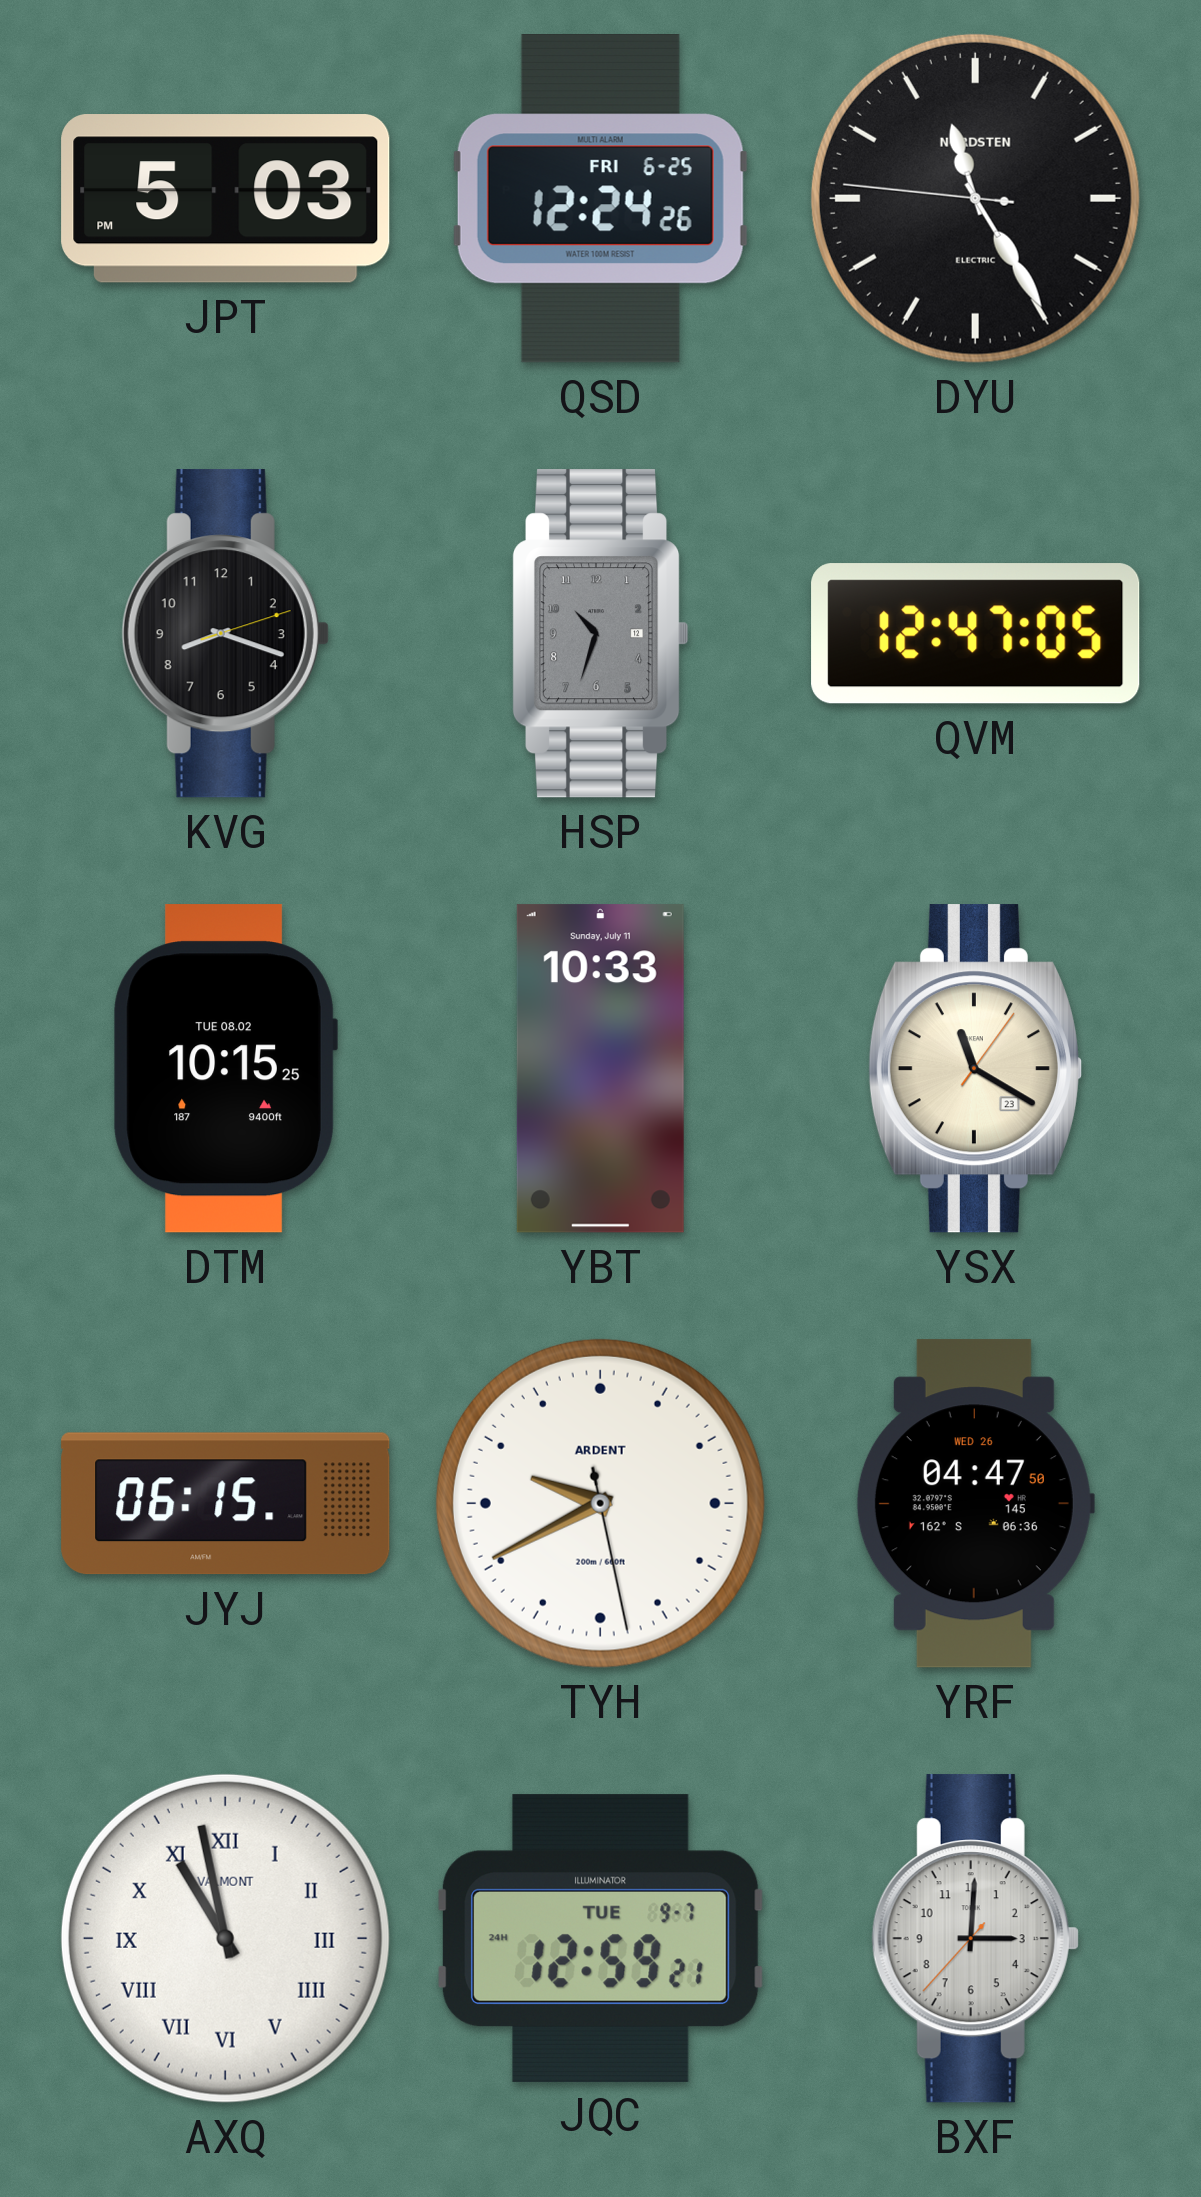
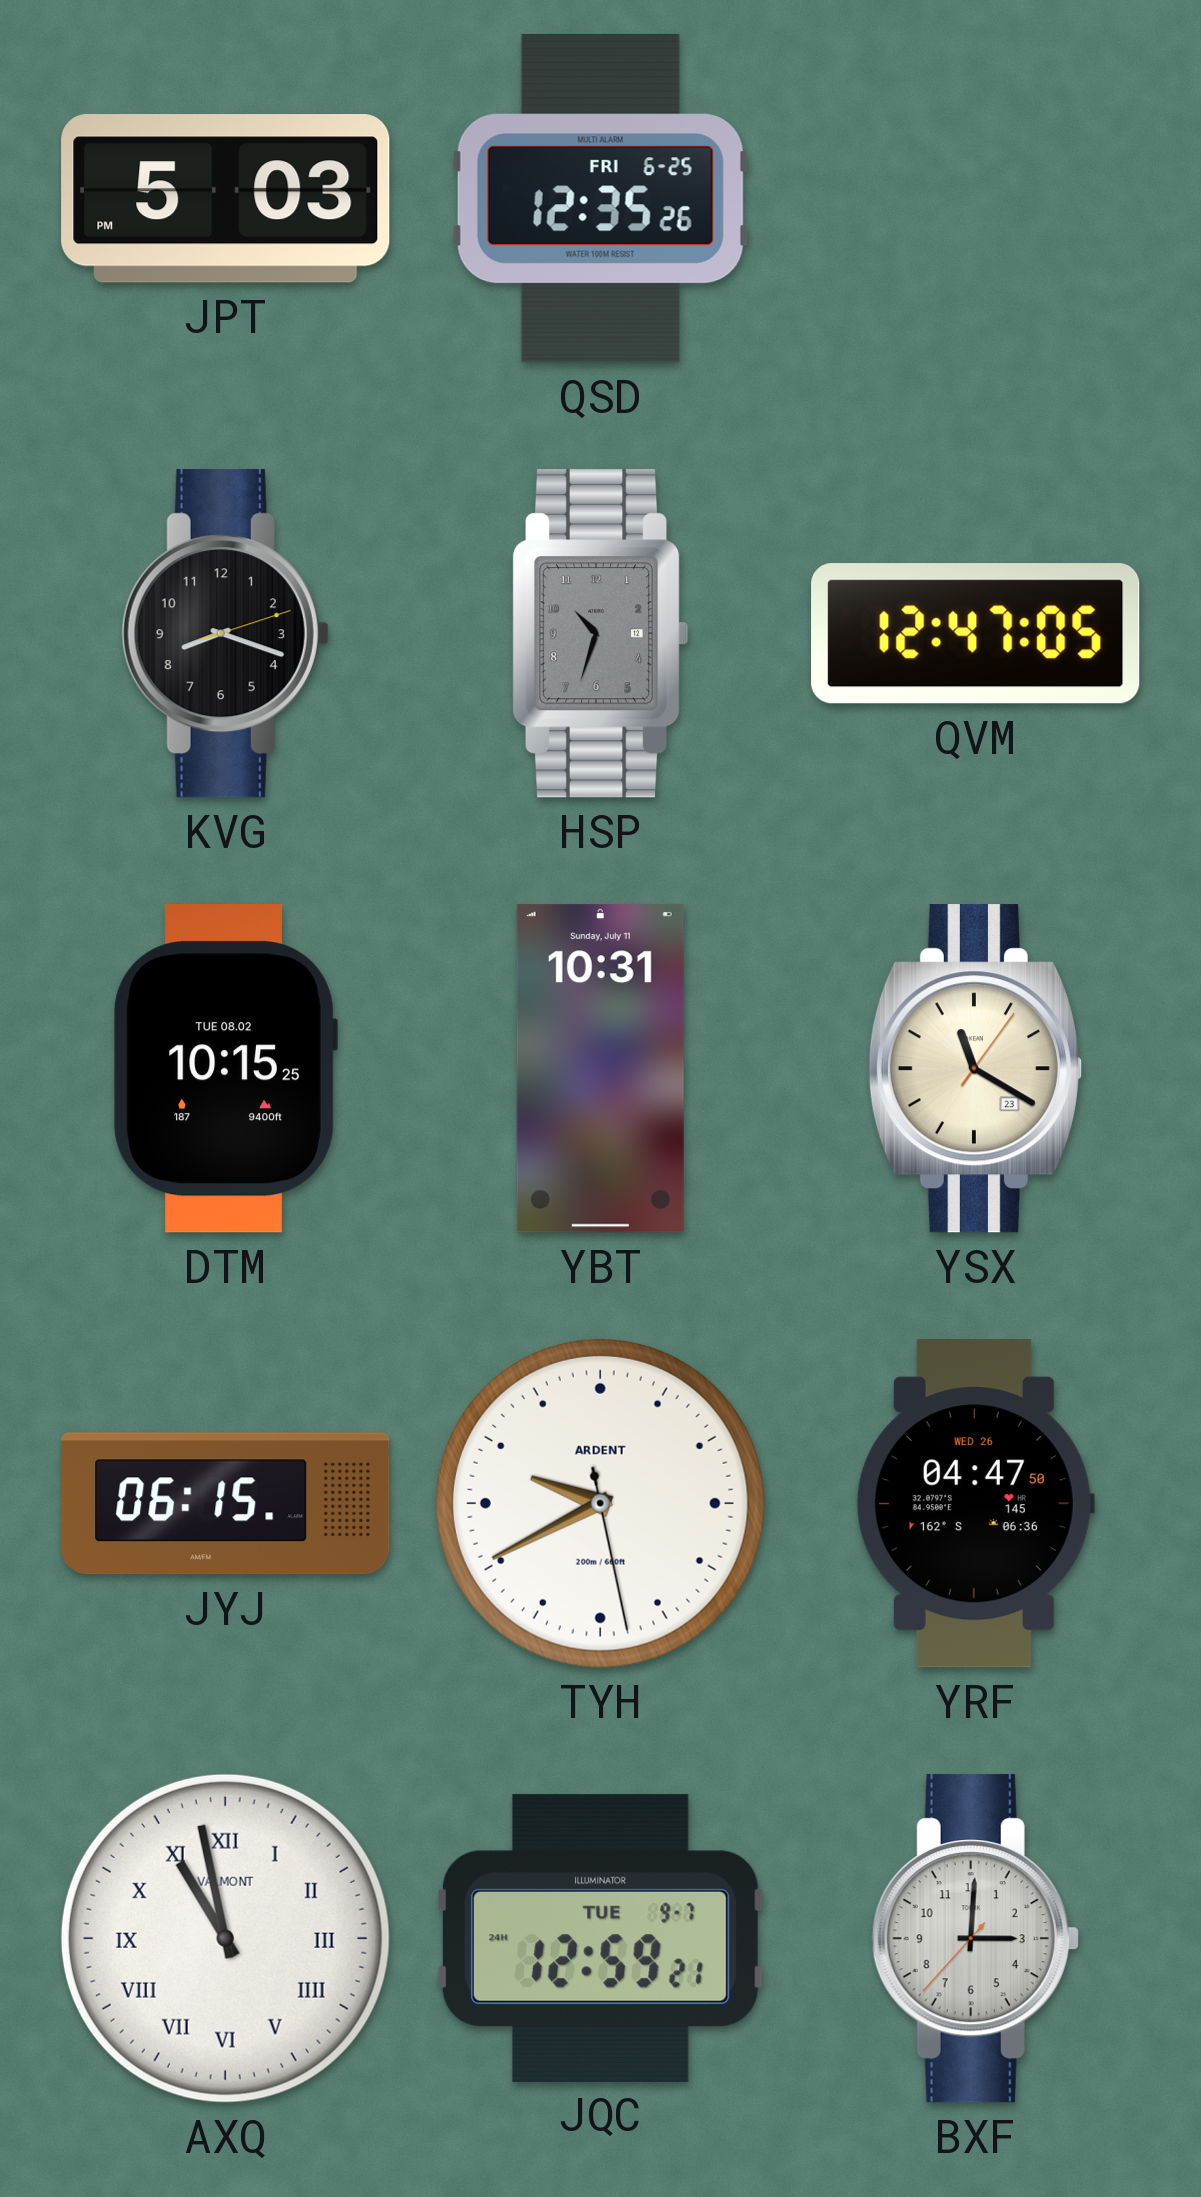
QSD: 12:24 -> 12:35 (600, 199)
DYU: 11:24 -> none (975, 198)
YBT: 10:33 -> 10:31 (600, 1069)
